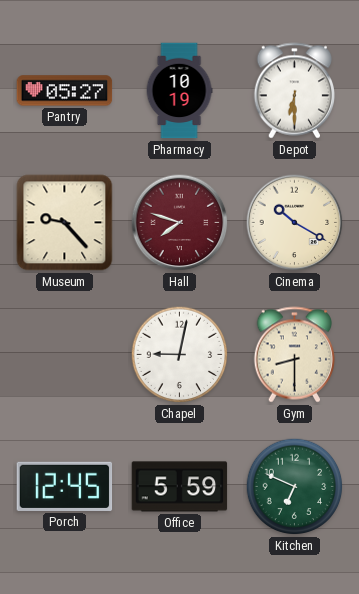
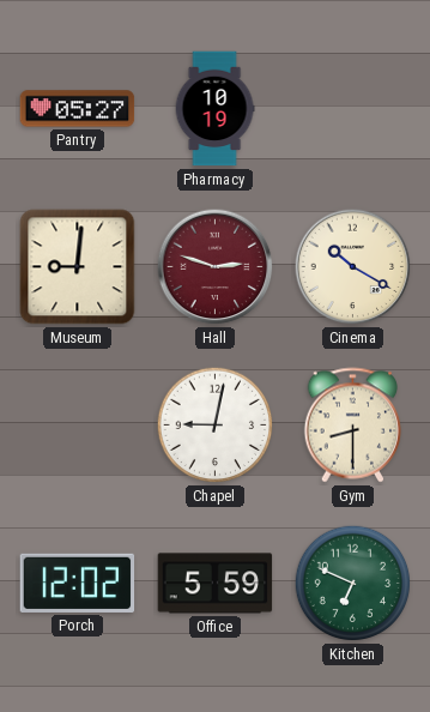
Depot: 6:30 -> none (295, 91)
Museum: 9:23 -> 9:01 (78, 267)
Hall: 7:48 -> 2:48 (216, 267)
Porch: 12:45 -> 12:02 (78, 583)
